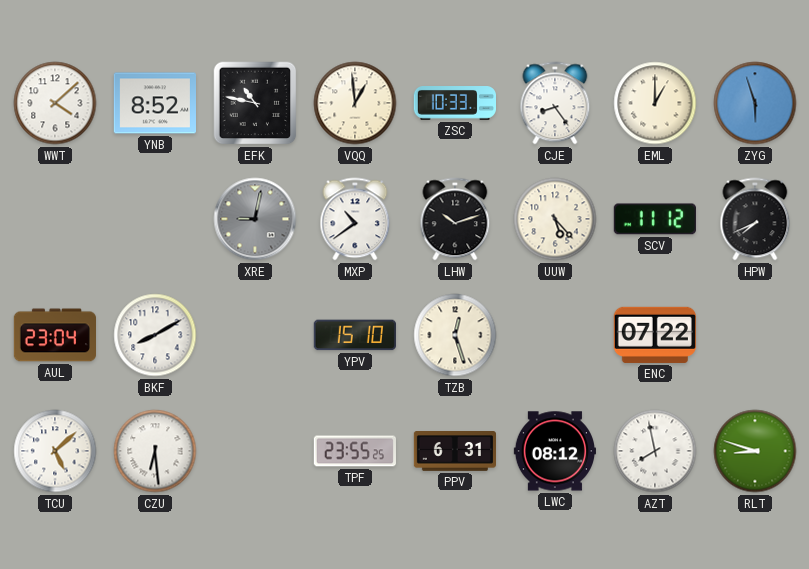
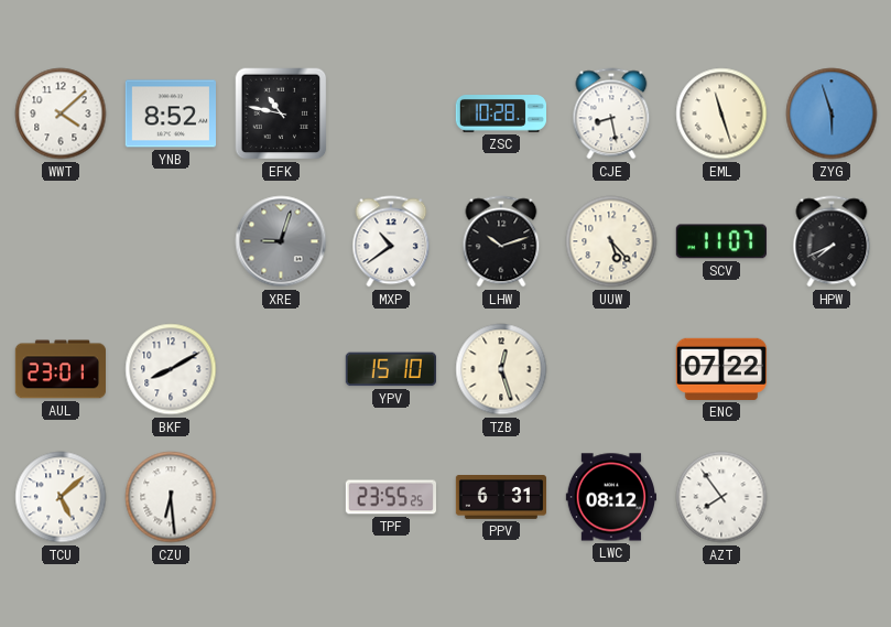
VQQ: 12:59 -> none (355, 103)
ZSC: 10:33 -> 10:28 (500, 115)
CJE: 8:24 -> 8:28 (611, 113)
EML: 1:00 -> 11:27 (721, 113)
XRE: 9:02 -> 9:03 (281, 241)
SCV: 11:12 -> 11:07 (721, 241)
AUL: 23:04 -> 23:01 (59, 369)
AZT: 7:58 -> 7:54 (721, 497)
RLT: 8:48 -> none (755, 451)
